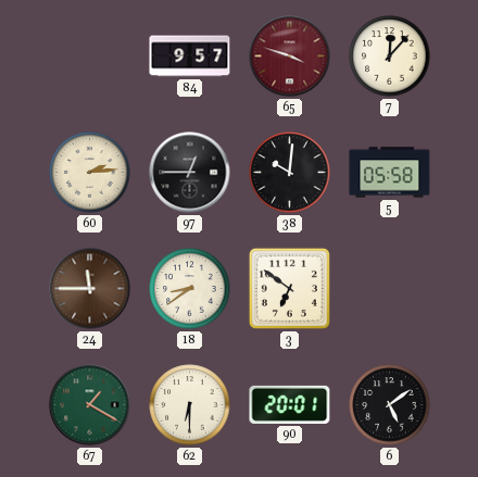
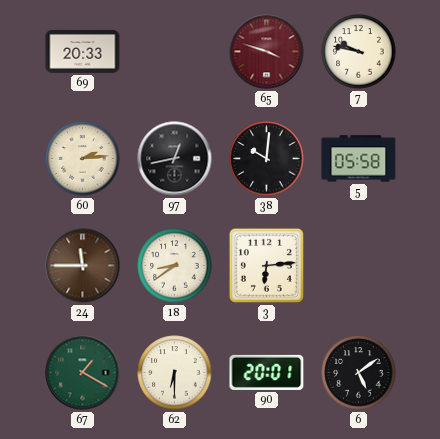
69: none -> 20:33 (83, 51)
84: 9:57 -> none (190, 57)
7: 12:07 -> 9:47 (359, 52)
97: 12:45 -> 12:43 (175, 159)
3: 6:51 -> 6:14 (266, 265)
